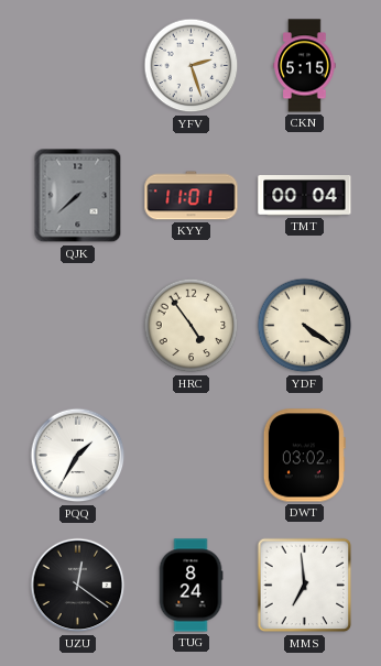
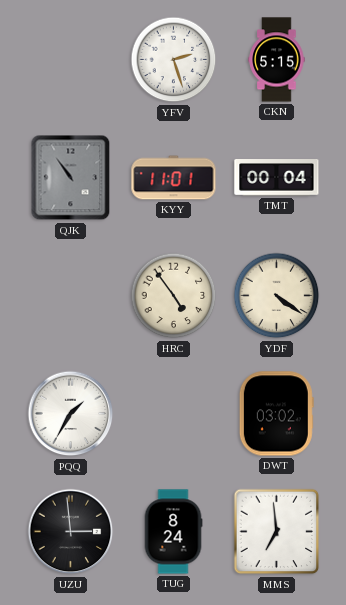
QJK: 7:38 -> 10:54 (71, 178)
UZU: 12:21 -> 2:59 (71, 532)
